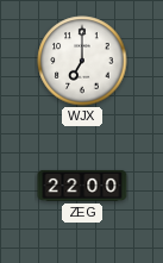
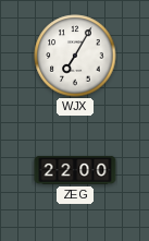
WJX: 7:00 -> 7:05 (75, 56)
